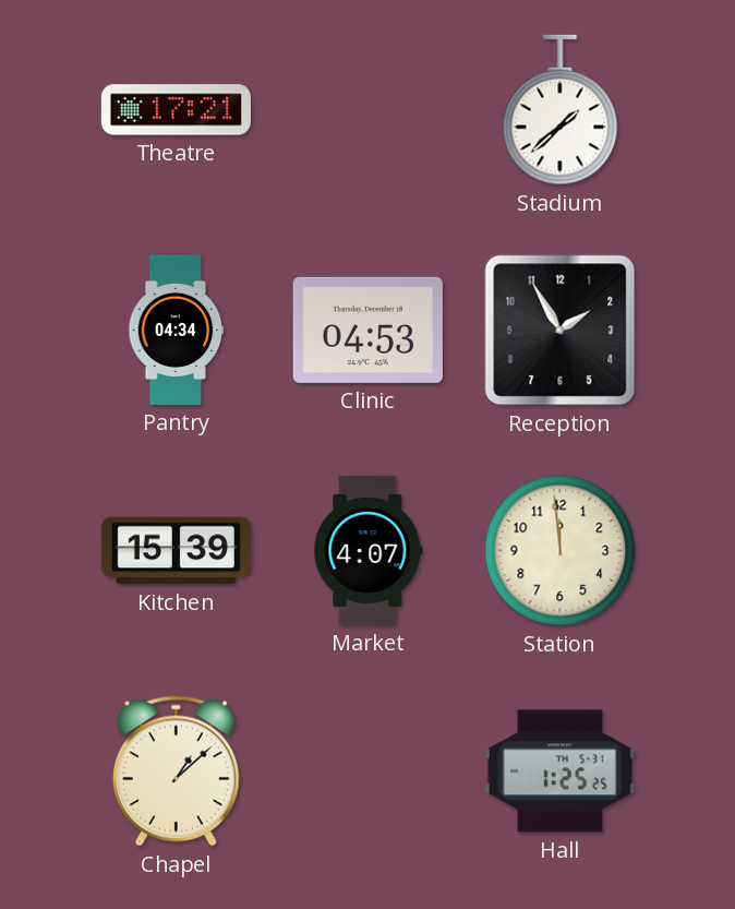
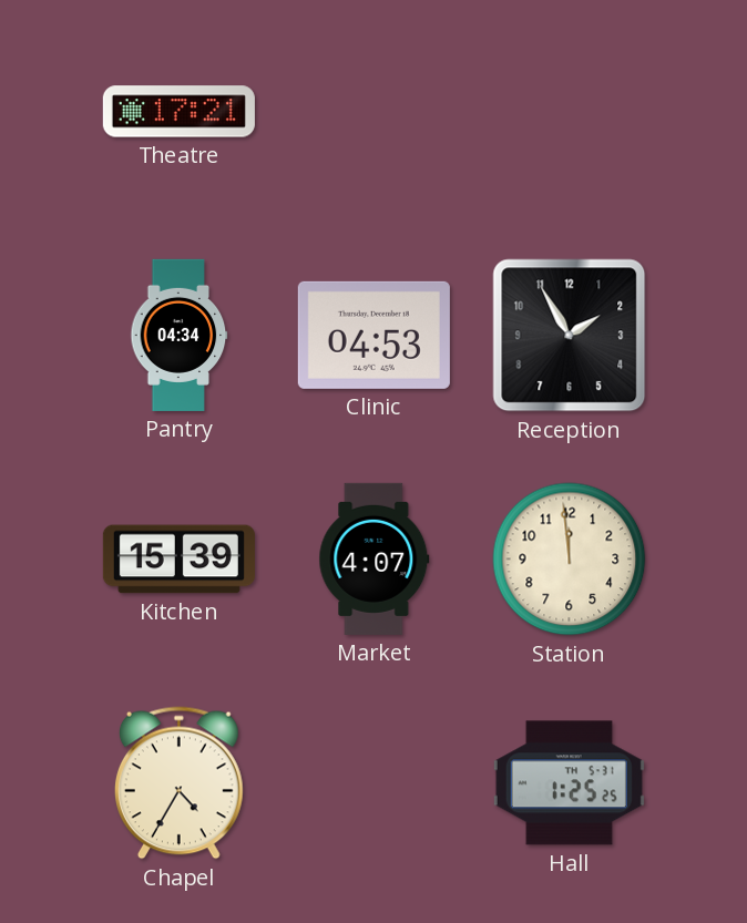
Stadium: 1:38 -> none (561, 110)
Chapel: 1:08 -> 4:35 (178, 783)
